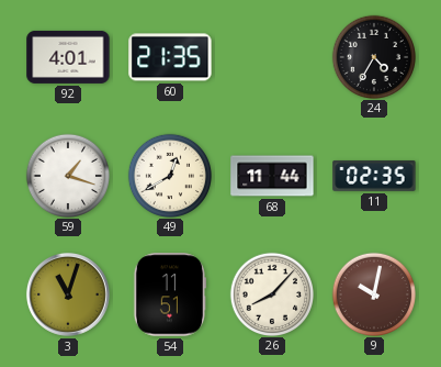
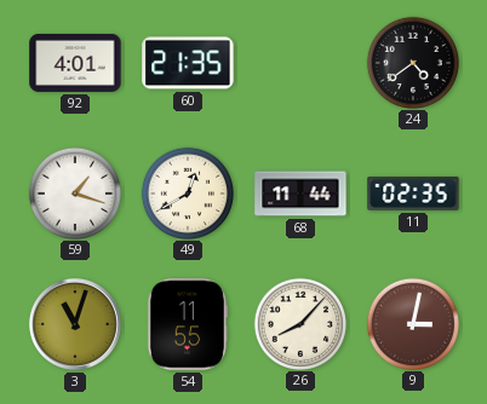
24: 4:35 -> 4:39 (412, 62)
54: 11:51 -> 11:55 (187, 324)
9: 10:02 -> 3:02 (412, 323)
